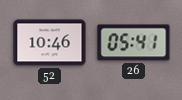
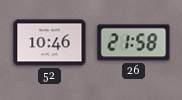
26: 05:41 -> 21:58 (134, 43)
